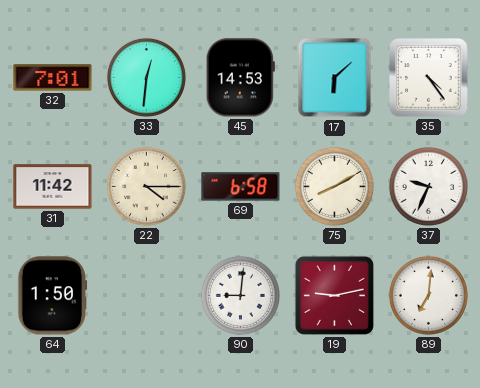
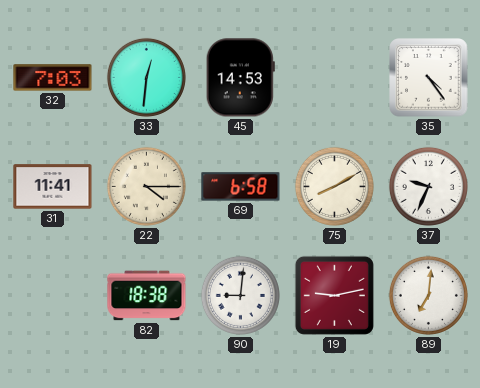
32: 7:01 -> 7:03 (53, 78)
17: 6:08 -> none (335, 78)
31: 11:42 -> 11:41 (53, 187)
64: 1:50 -> none (53, 296)
82: none -> 18:38 (147, 296)
